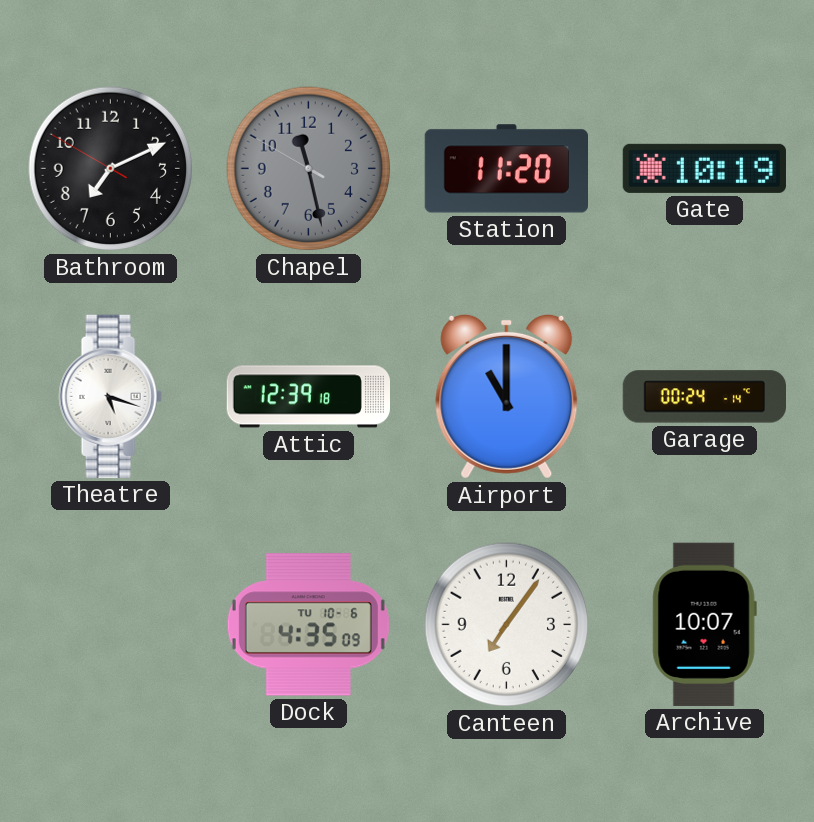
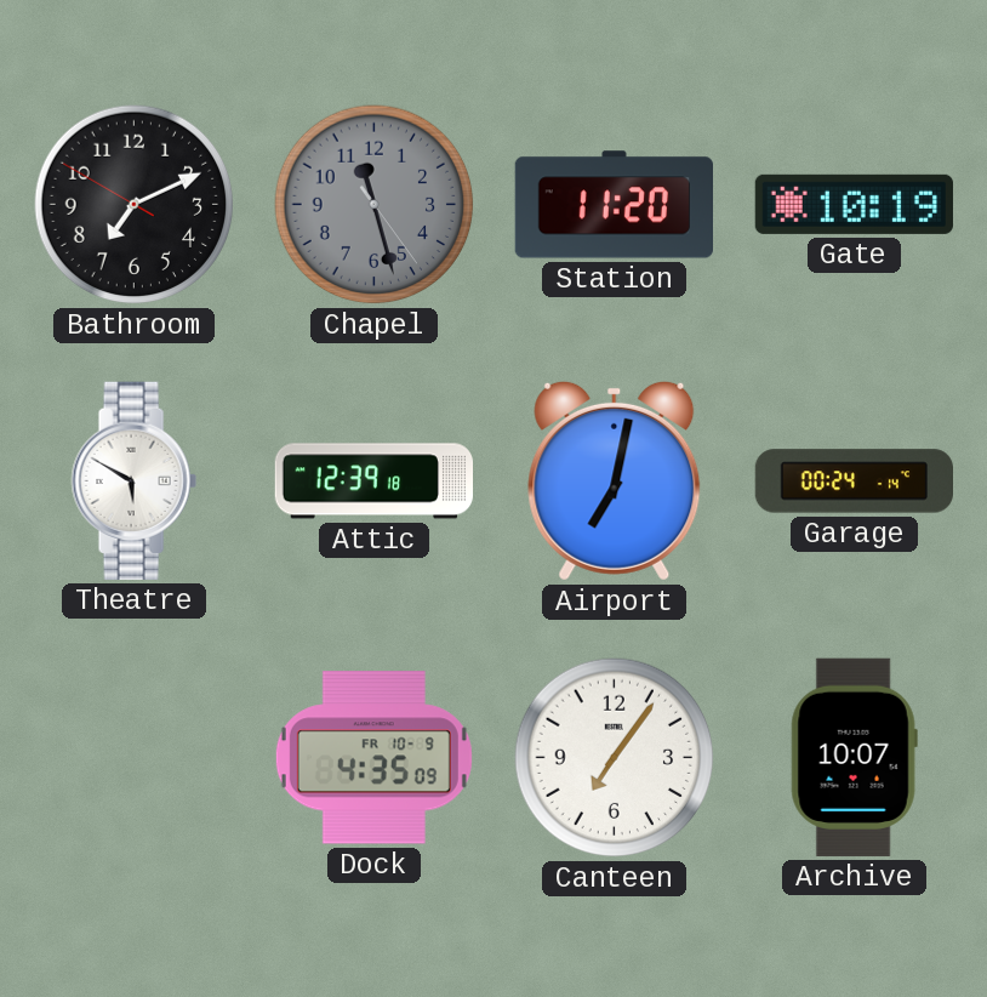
Chapel: 11:27:50 -> 11:27:24 (375, 205)
Theatre: 5:18 -> 5:50 (133, 480)
Airport: 11:00 -> 7:02 (615, 480)
Dock date: TU 10-6 -> FR 10-9 (373, 758)
